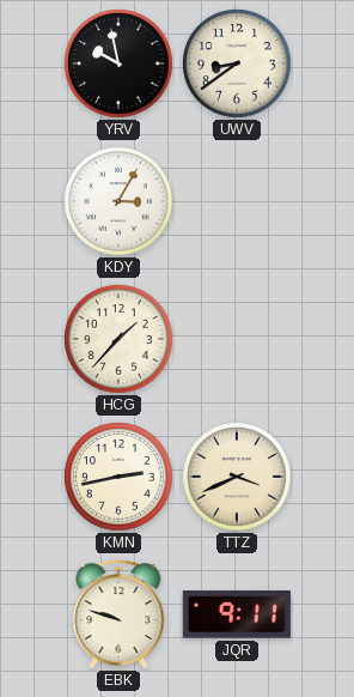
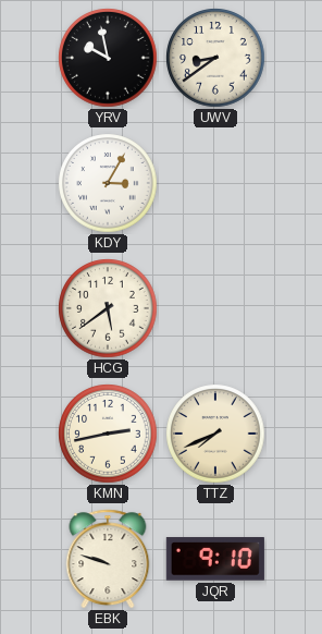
HCG: 1:37 -> 5:39 (108, 308)
TTZ: 3:41 -> 7:41 (215, 434)
JQR: 9:11 -> 9:10 (215, 559)
